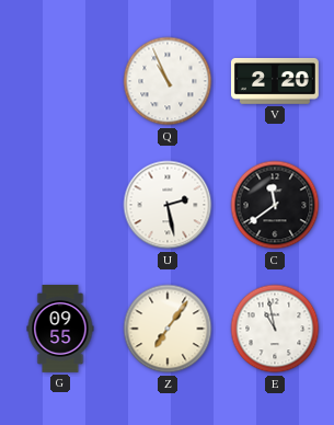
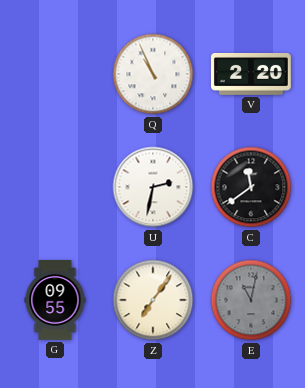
U: 2:28 -> 2:32 (153, 187)
E: 10:58 -> 11:02 (251, 300)
E dial: white -> grey (251, 300)
